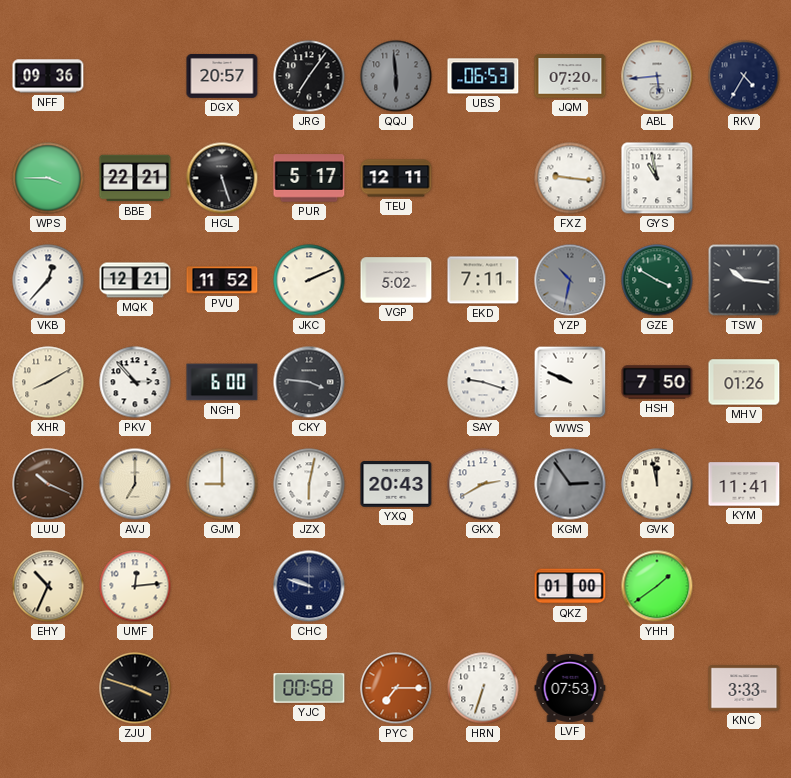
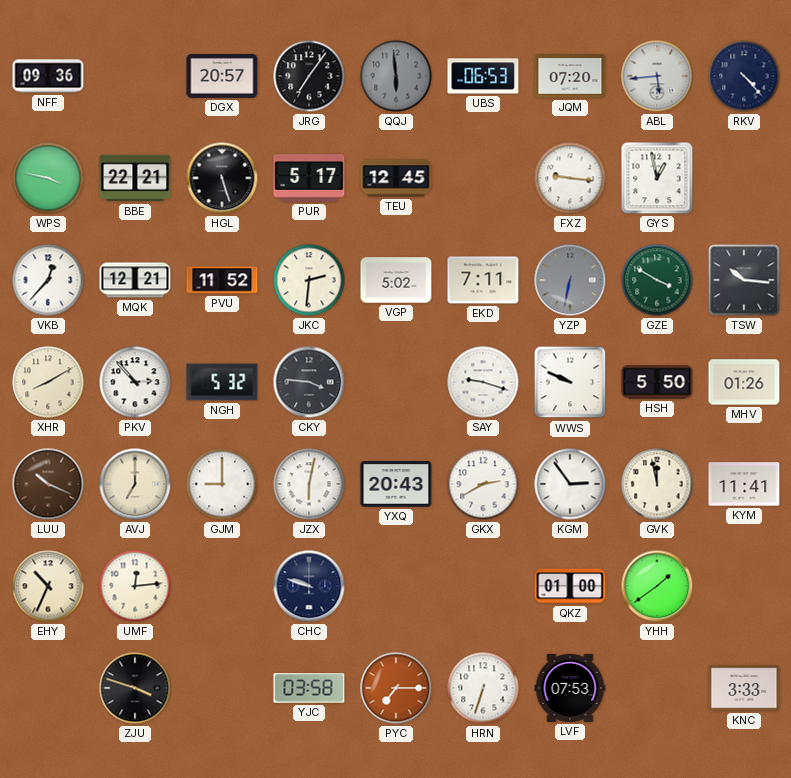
RKV: 4:35 -> 4:23 (744, 76)
WPS: 3:45 -> 3:47 (48, 178)
TEU: 12:11 -> 12:45 (396, 178)
GYS: 10:58 -> 12:58 (657, 178)
JKC: 2:11 -> 2:31 (309, 280)
YZP: 10:32 -> 6:32 (570, 280)
NGH: 6:00 -> 5:32 (222, 382)
HSH: 7:50 -> 5:50 (657, 382)
KGM dial: grey -> white (570, 484)
YJC: 00:58 -> 03:58 (309, 688)
